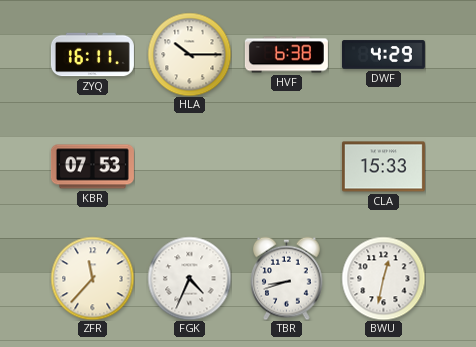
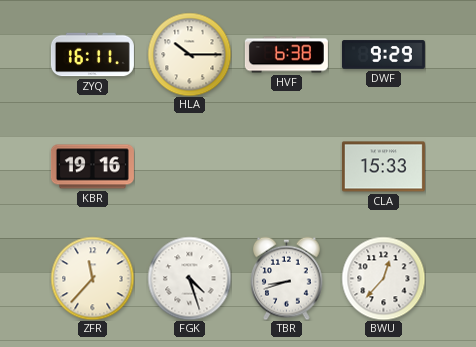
DWF: 4:29 -> 9:29 (383, 55)
KBR: 07:53 -> 19:16 (92, 167)
FGK: 4:34 -> 4:27 (189, 278)
BWU: 12:32 -> 12:37 (383, 278)
